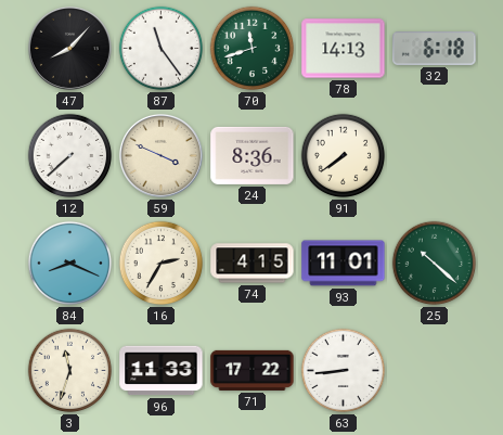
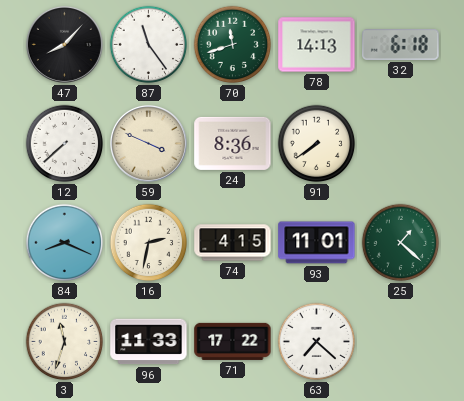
16: 2:35 -> 2:32 (149, 243)
25: 10:22 -> 1:22 (401, 243)
63: 8:44 -> 7:22 (317, 342)
